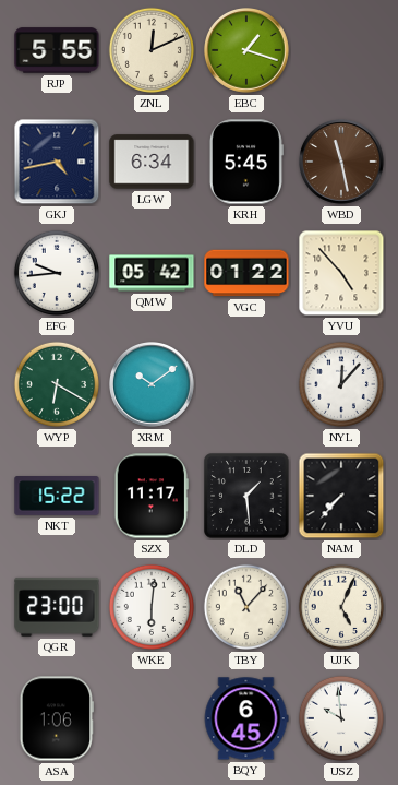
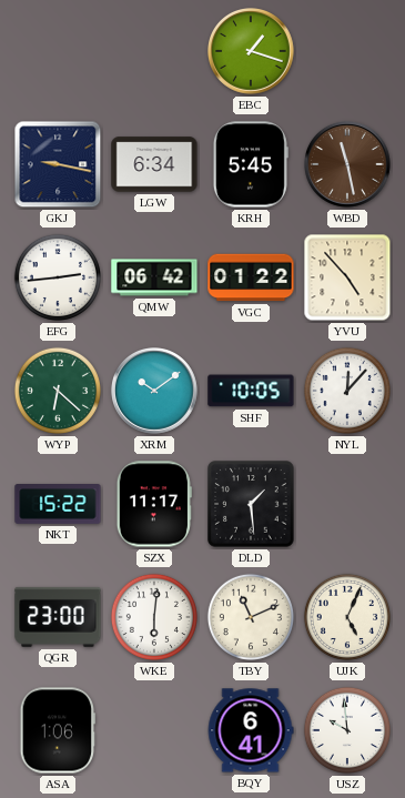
RJP: 5:55 -> none (57, 50)
ZNL: 12:11 -> none (152, 50)
GKJ: 4:43 -> 9:17 (58, 164)
EFG: 9:44 -> 2:44 (58, 277)
QMW: 05:42 -> 06:42 (154, 277)
WYP: 6:20 -> 6:22 (58, 391)
SHF: none -> 10:05 (251, 391)
NAM: 7:37 -> none (341, 496)
TBY: 11:07 -> 11:11 (251, 617)
BQY: 6:45 -> 6:41 (251, 730)
